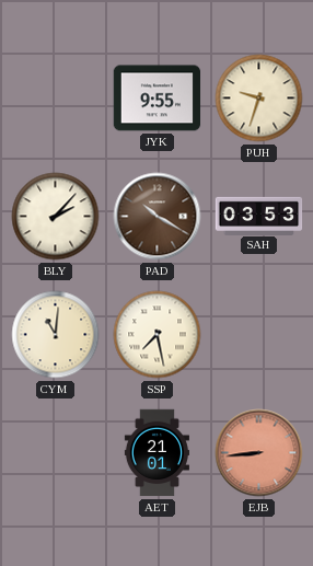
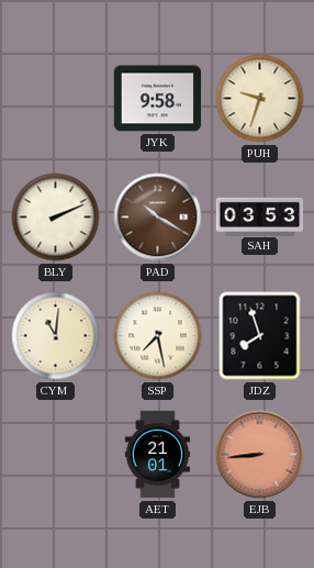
JYK: 9:55 -> 9:58 (158, 99)
BLY: 2:07 -> 2:11 (56, 218)
JDZ: none -> 7:57 (260, 336)
